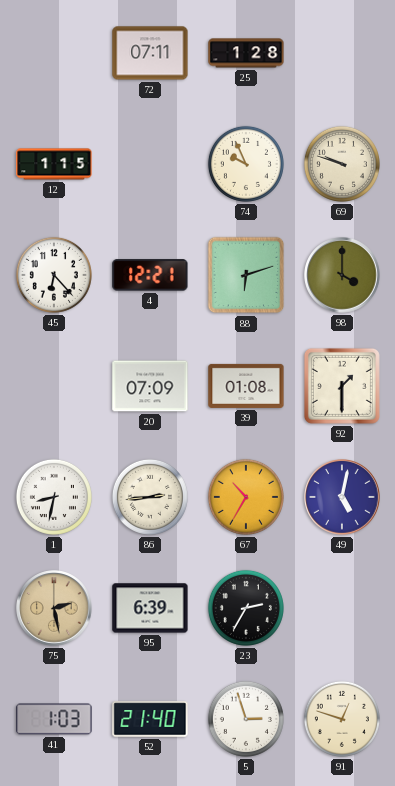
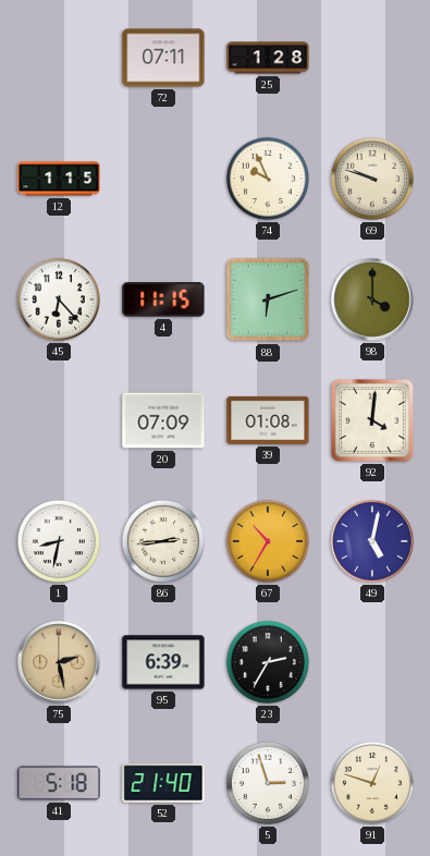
4: 12:21 -> 11:15 (163, 299)
92: 1:30 -> 4:01 (372, 420)
41: 1:03 -> 5:18 (59, 783)
